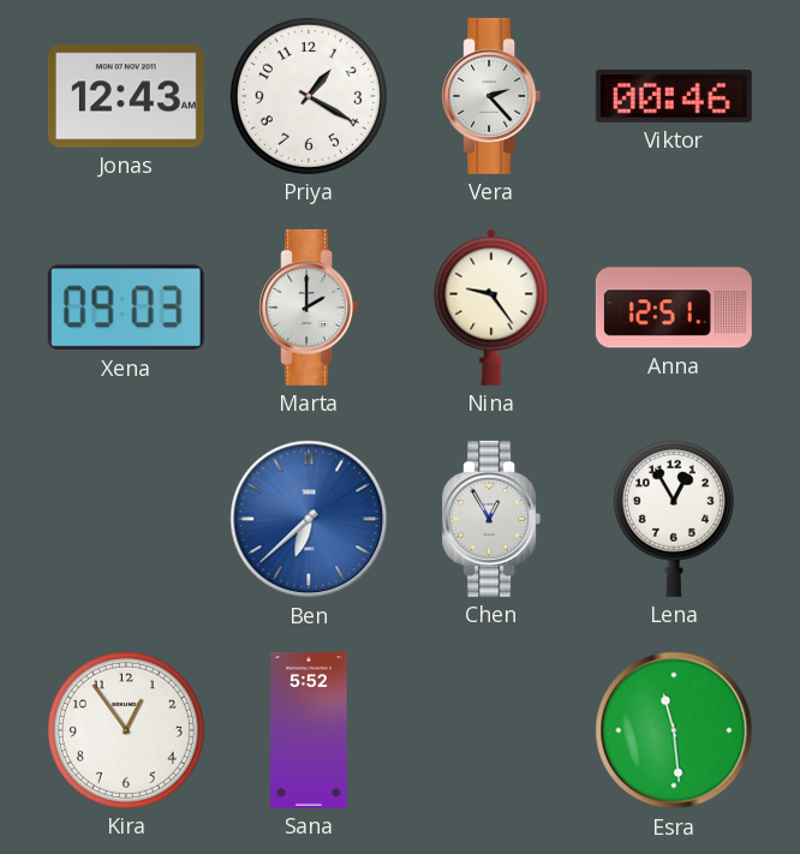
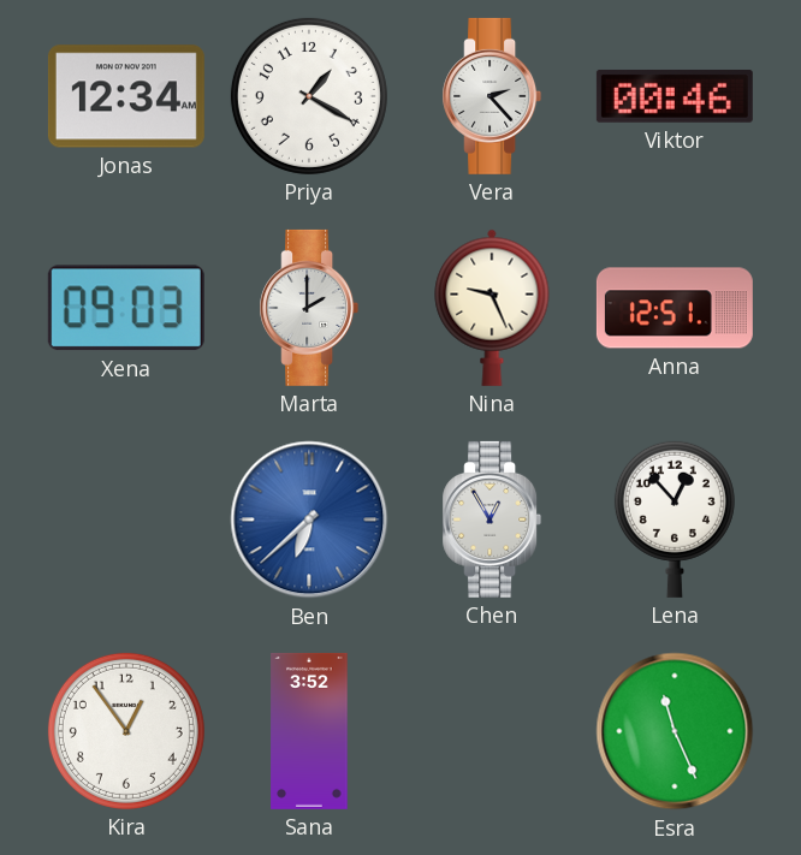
Jonas: 12:43 -> 12:34 (126, 96)
Nina: 9:24 -> 9:26 (492, 308)
Lena: 12:55 -> 12:53 (675, 519)
Sana: 5:52 -> 3:52 (309, 731)
Esra: 11:29 -> 11:26 (675, 731)
